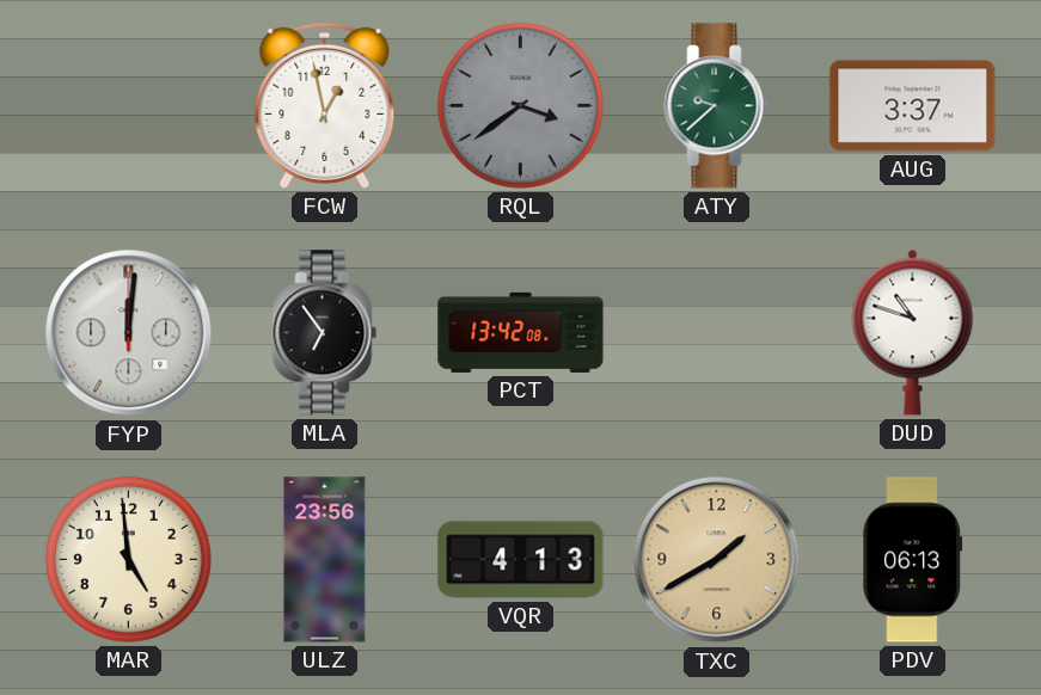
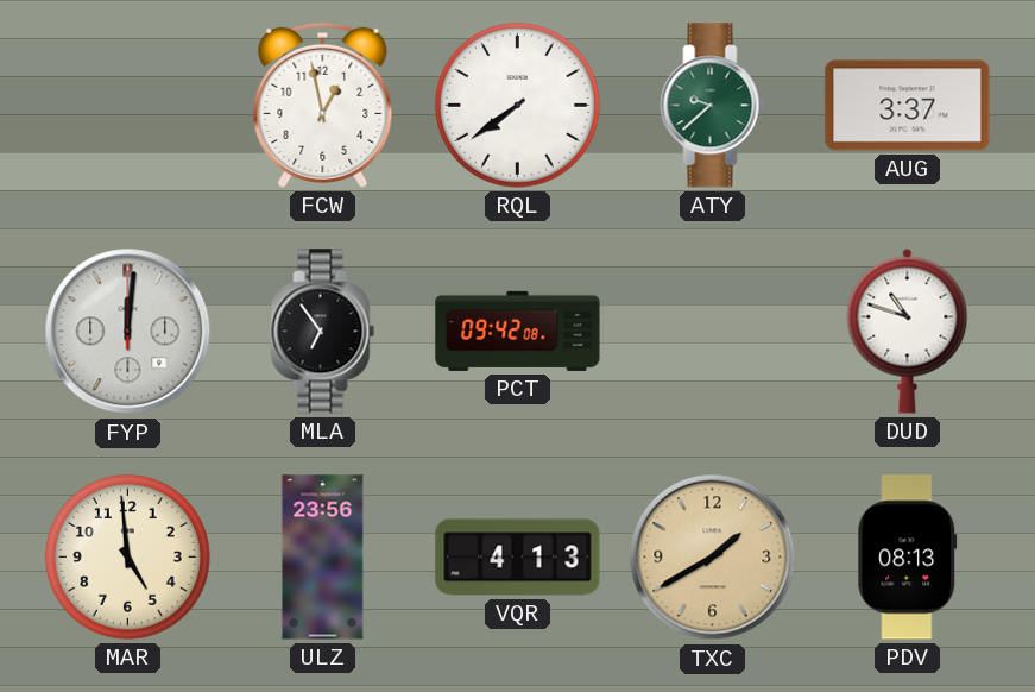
RQL: 3:39 -> 7:39 (517, 105)
RQL dial: grey -> white (517, 105)
PCT: 13:42 -> 09:42 (518, 331)
PDV: 06:13 -> 08:13 (908, 558)
